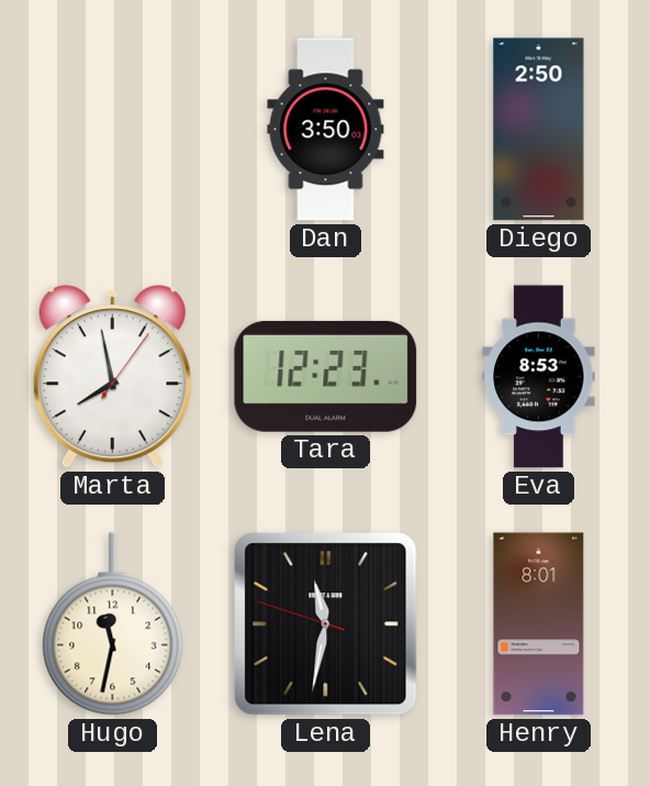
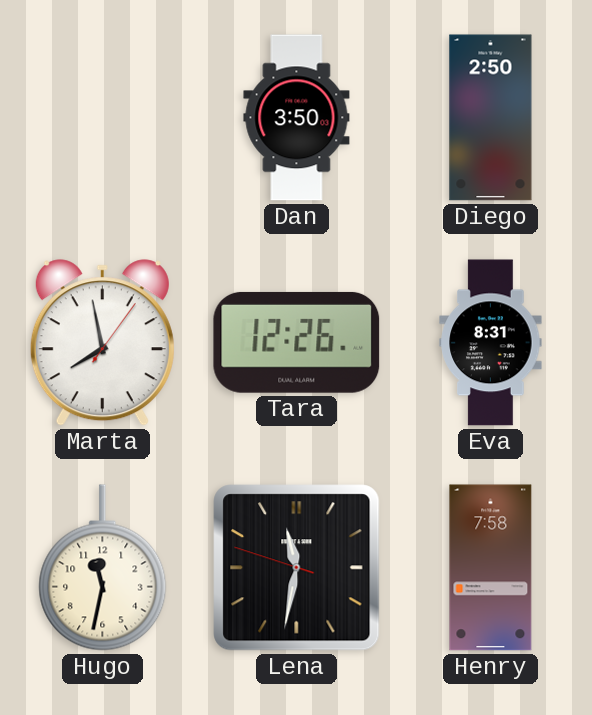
Tara: 12:23 -> 12:26 (297, 342)
Eva: 8:53 -> 8:31 (491, 343)
Henry: 8:01 -> 7:58 (491, 568)
